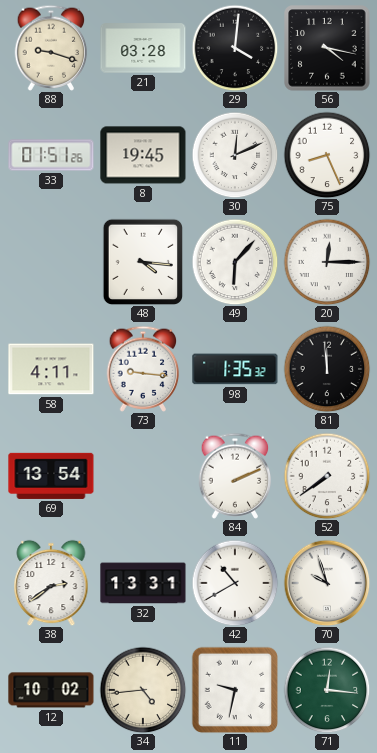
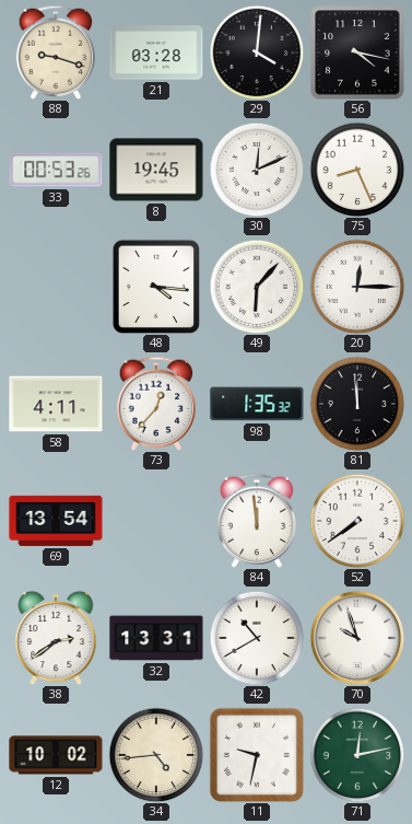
33: 01:51 -> 00:53 (56, 170)
73: 9:16 -> 12:37 (156, 404)
84: 2:11 -> 11:59 (257, 521)
71: 12:16 -> 12:13 (357, 755)
